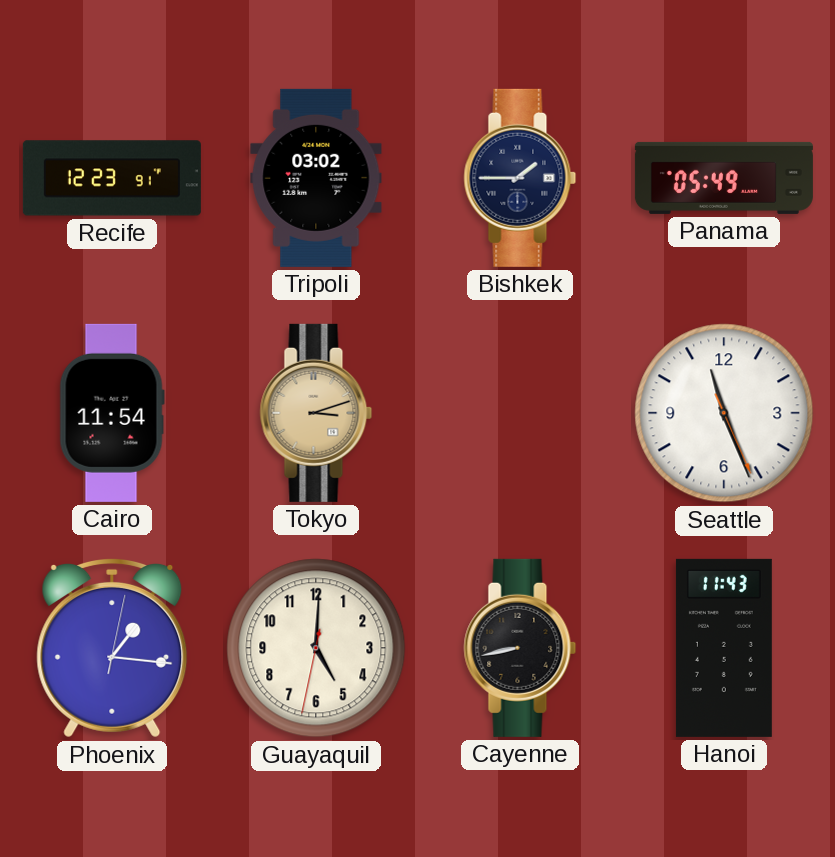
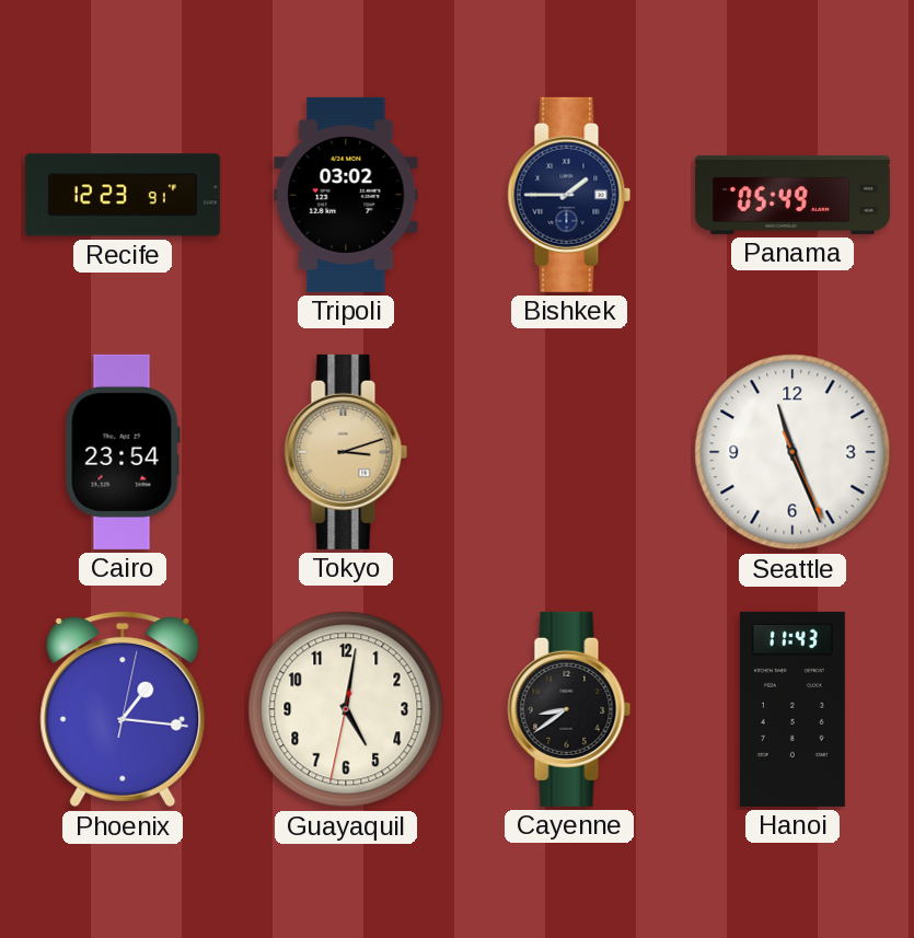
Cairo: 11:54 -> 23:54 (123, 452)
Guayaquil: 5:00 -> 5:01 (346, 709)
Cayenne: 8:43 -> 8:39 (569, 709)
